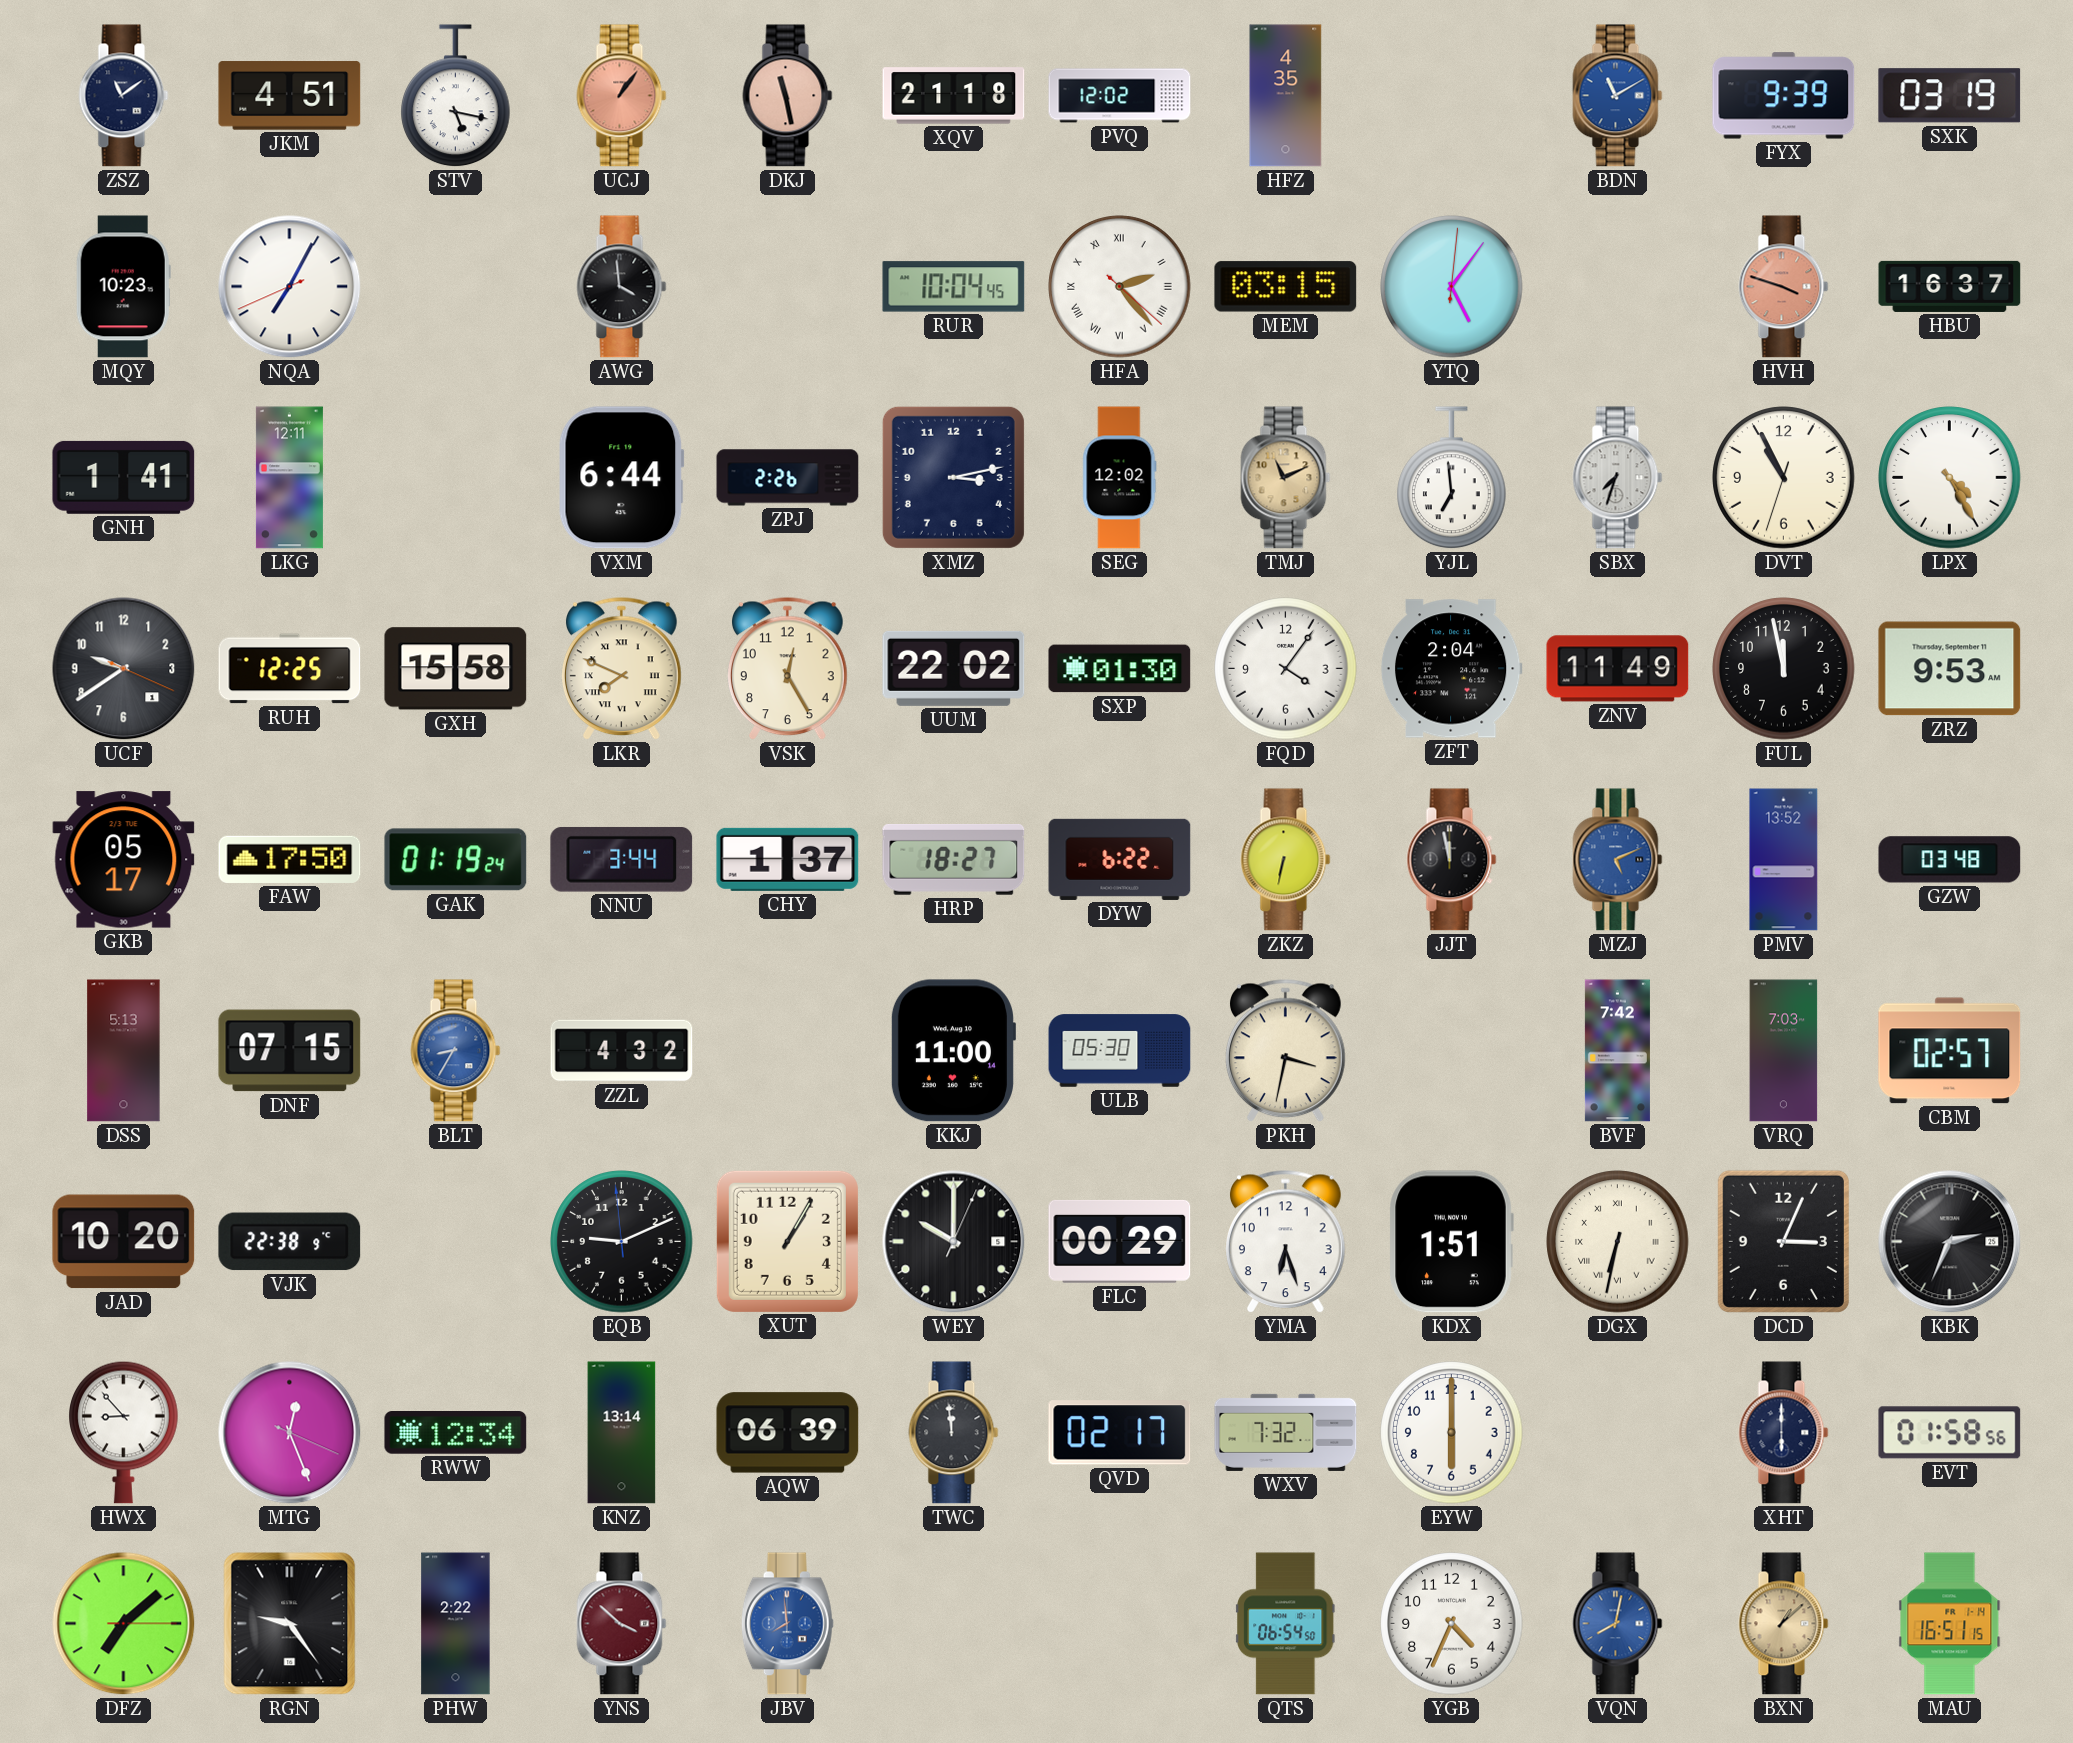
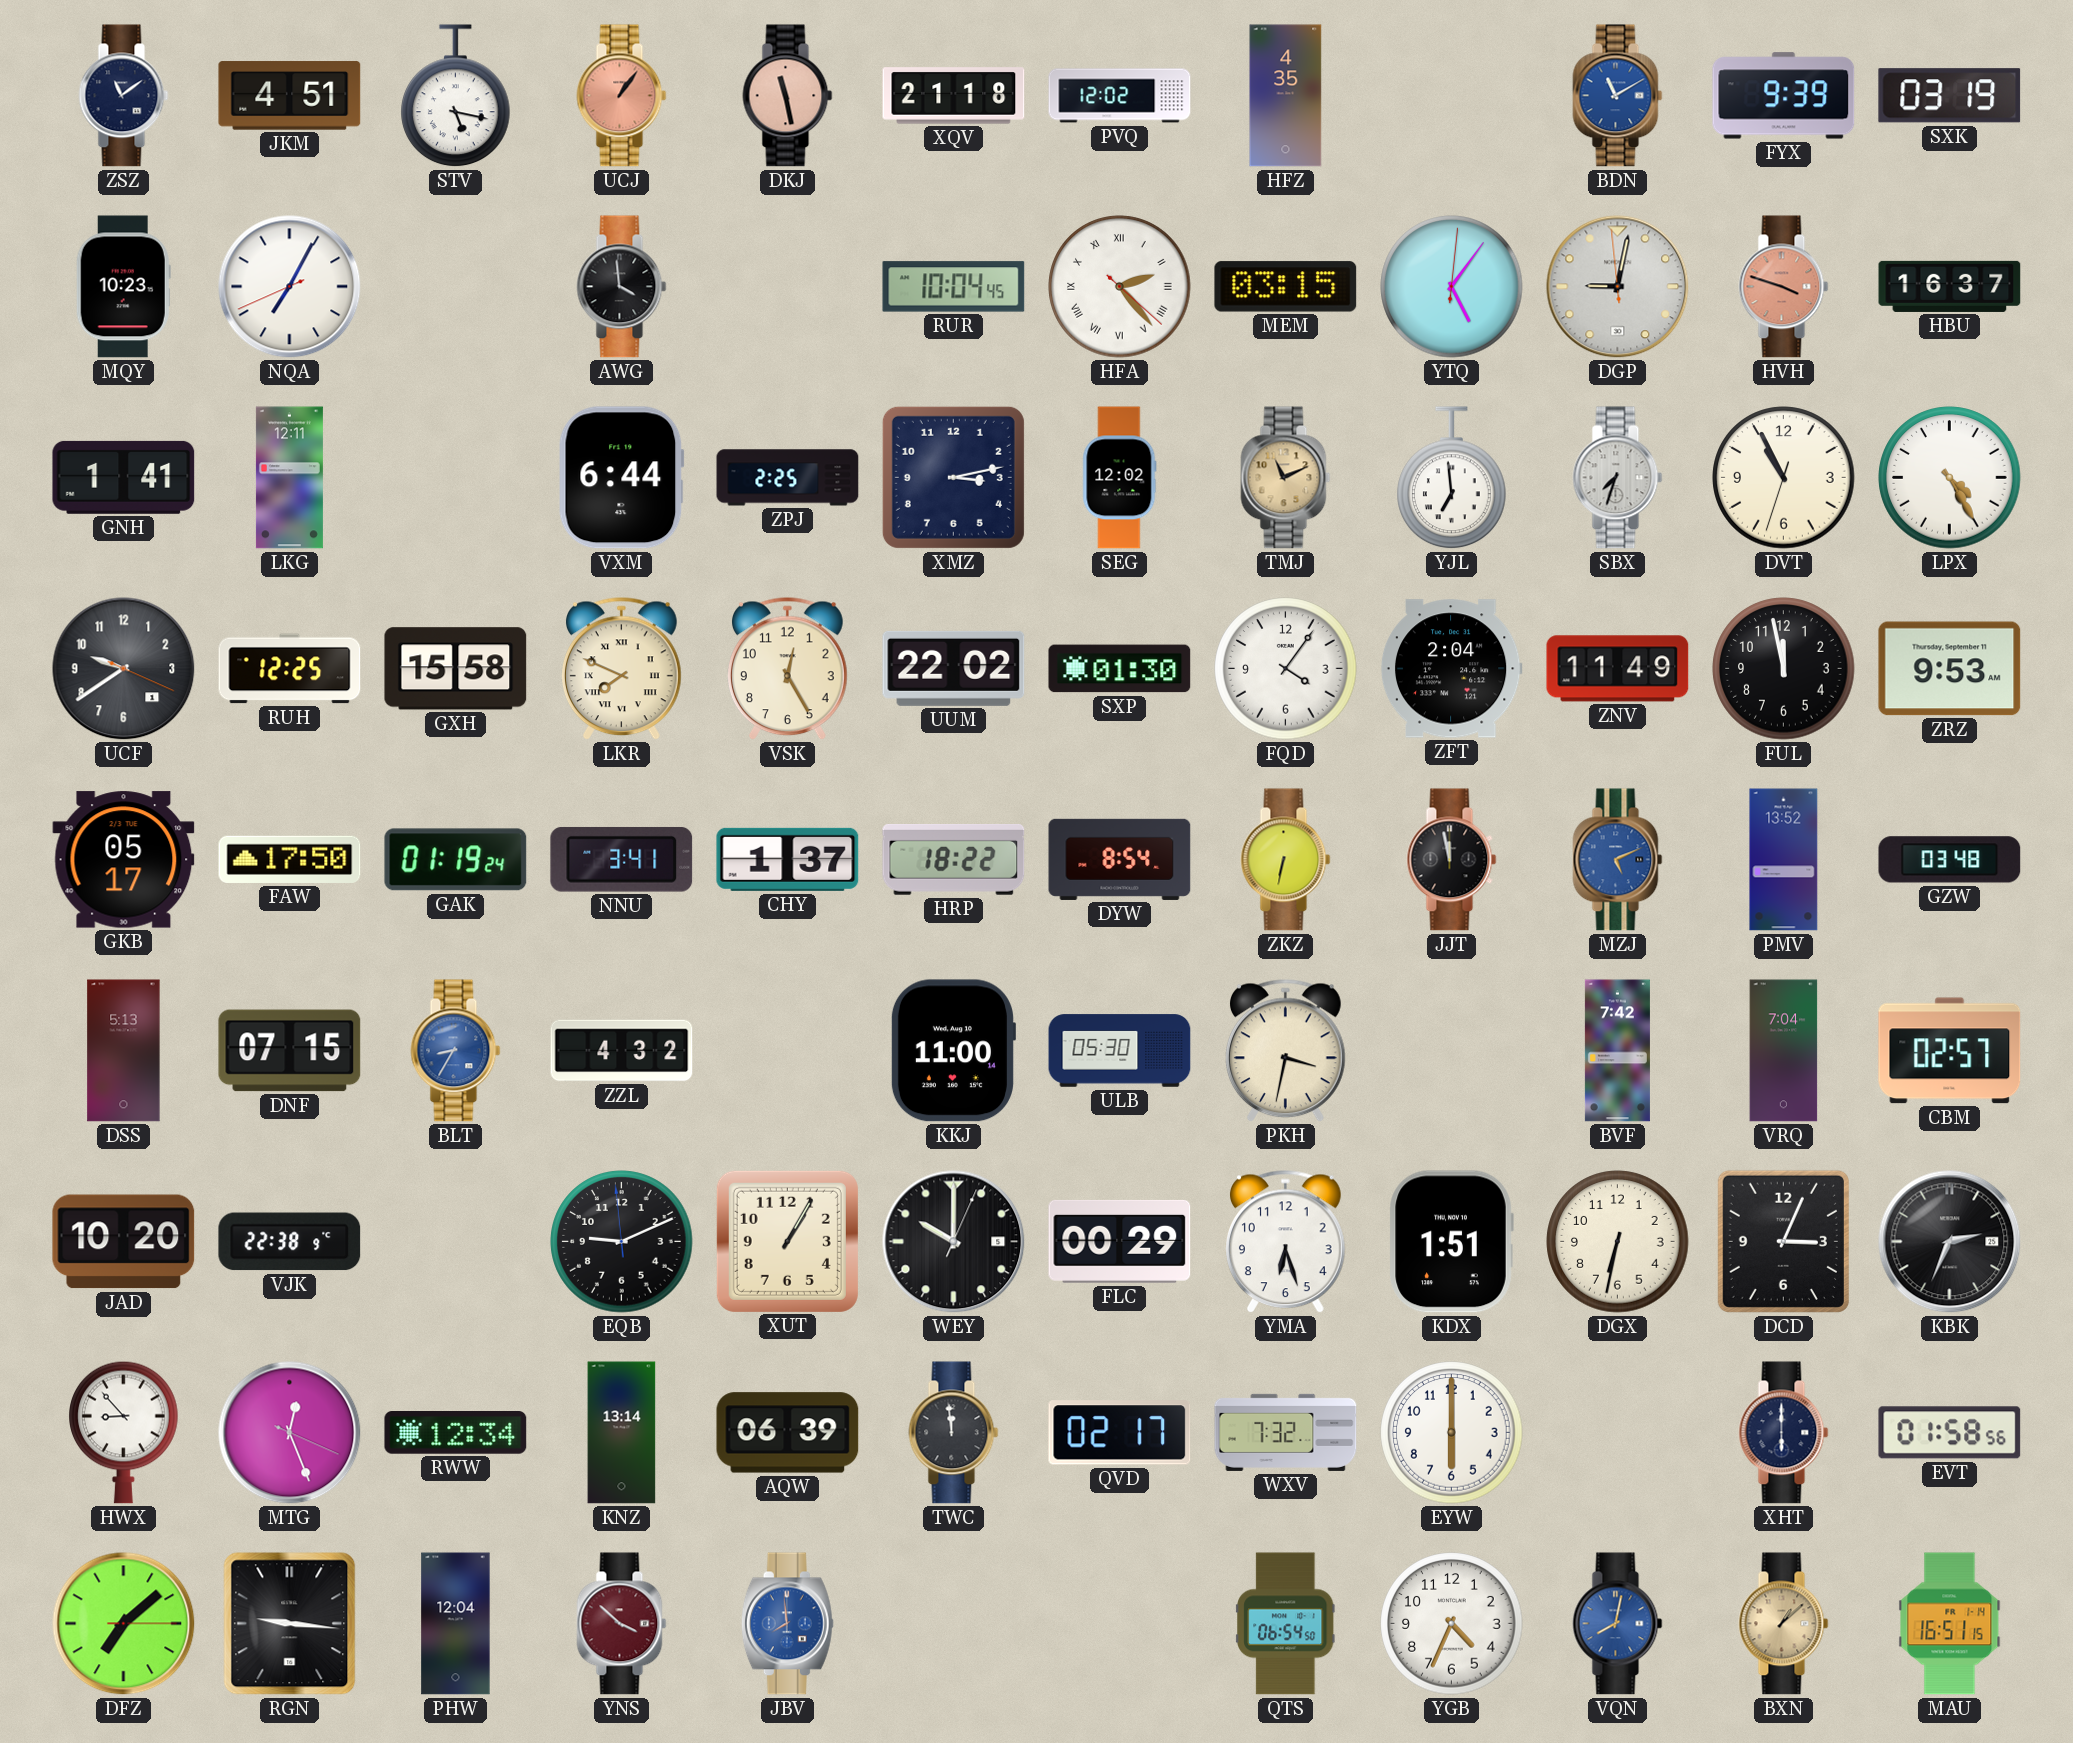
DGP: none -> 9:01 (1618, 287)
ZPJ: 2:26 -> 2:25 (788, 478)
NNU: 3:44 -> 3:41 (622, 859)
HRP: 18:27 -> 18:22 (954, 860)
DYW: 6:22 -> 8:54 (1120, 859)
VRQ: 7:03 -> 7:04 (1784, 1051)
DGX numerals: Roman -> Arabic (1618, 1242)
RGN: 9:24 -> 9:16 (290, 1624)
PHW: 2:22 -> 12:04 (456, 1624)
